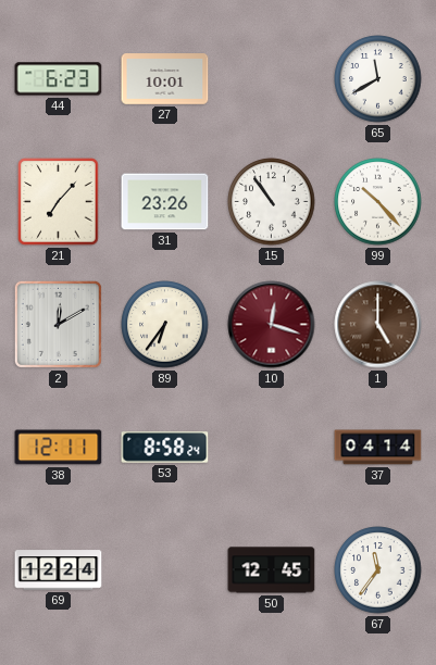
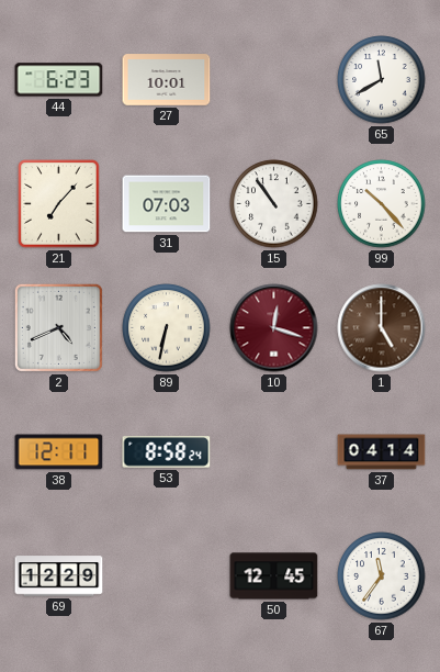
31: 23:26 -> 07:03 (167, 204)
2: 12:10 -> 4:41 (58, 327)
89: 6:36 -> 6:32 (167, 328)
69: 12:24 -> 12:29 (59, 576)
